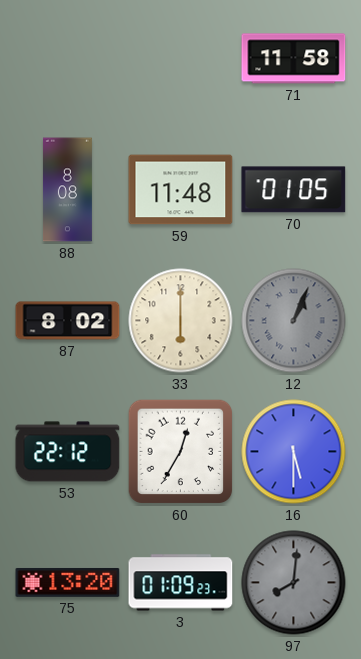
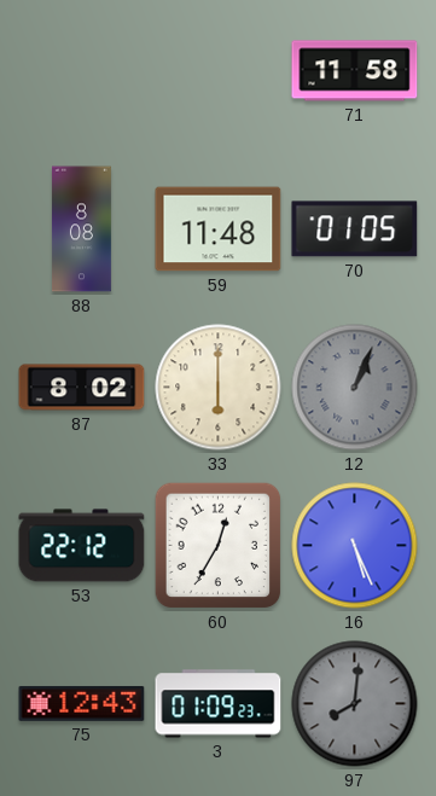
16: 5:30 -> 5:26 (355, 546)
75: 13:20 -> 12:43 (82, 703)
